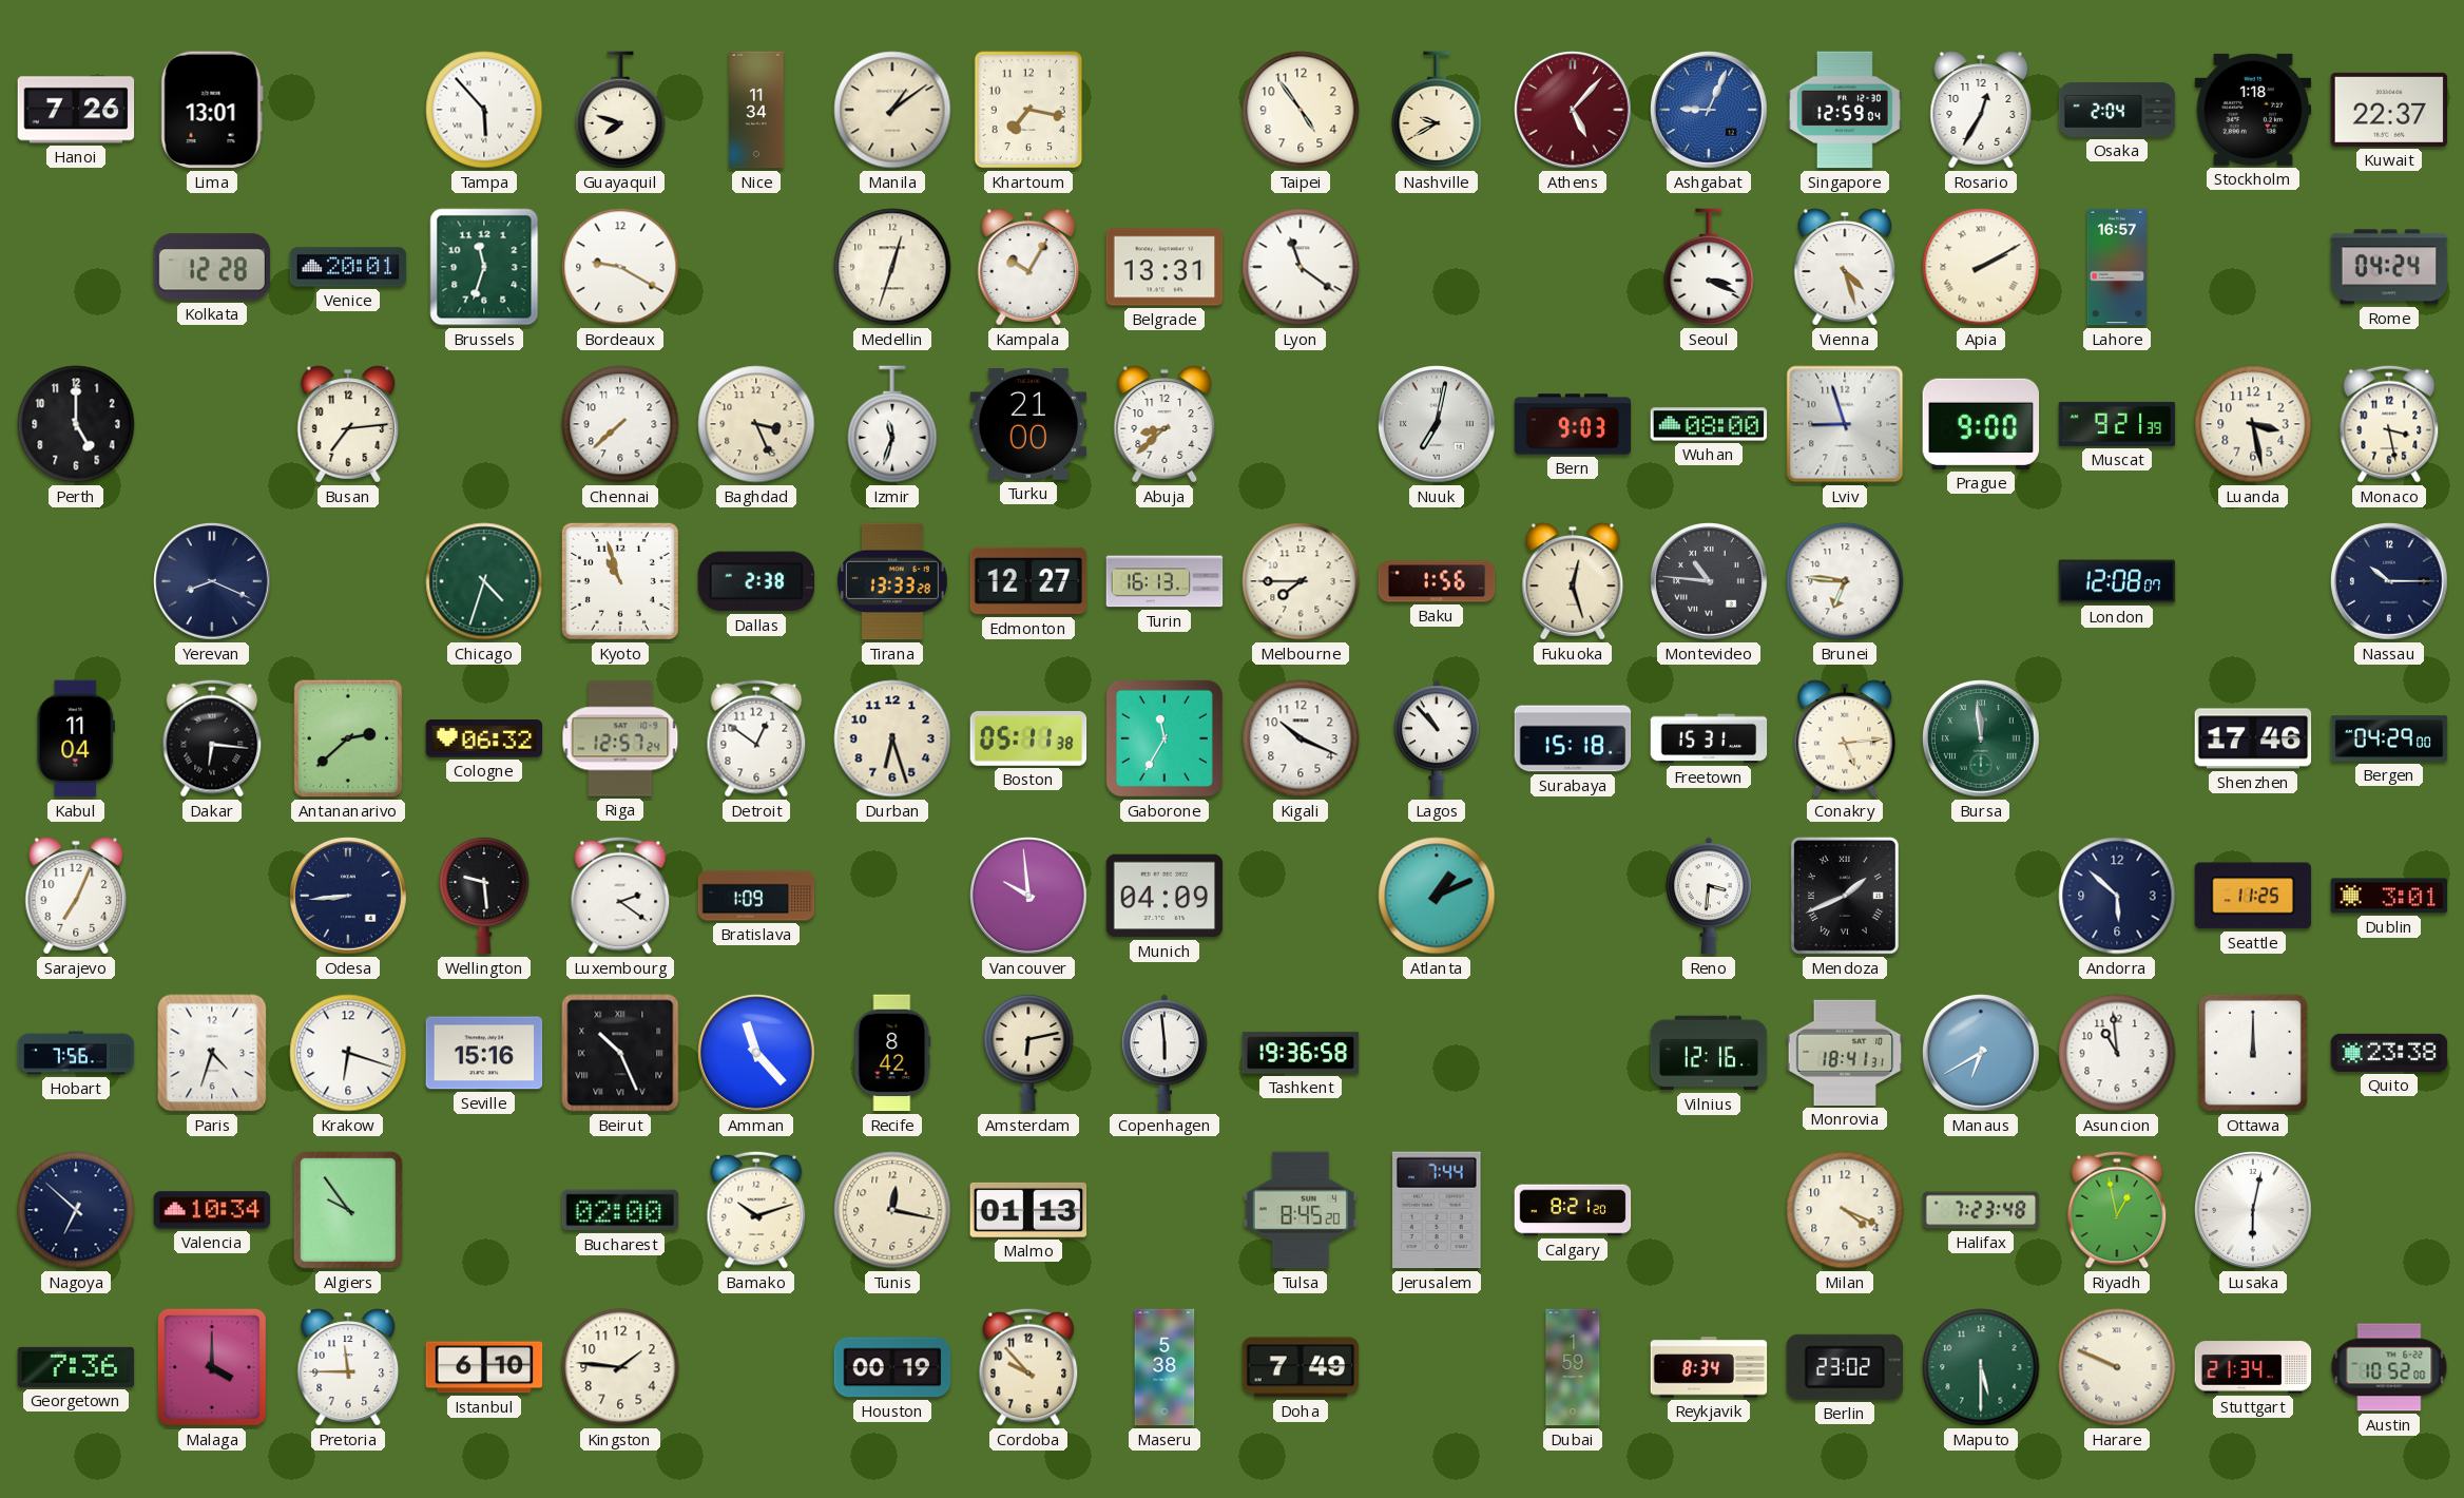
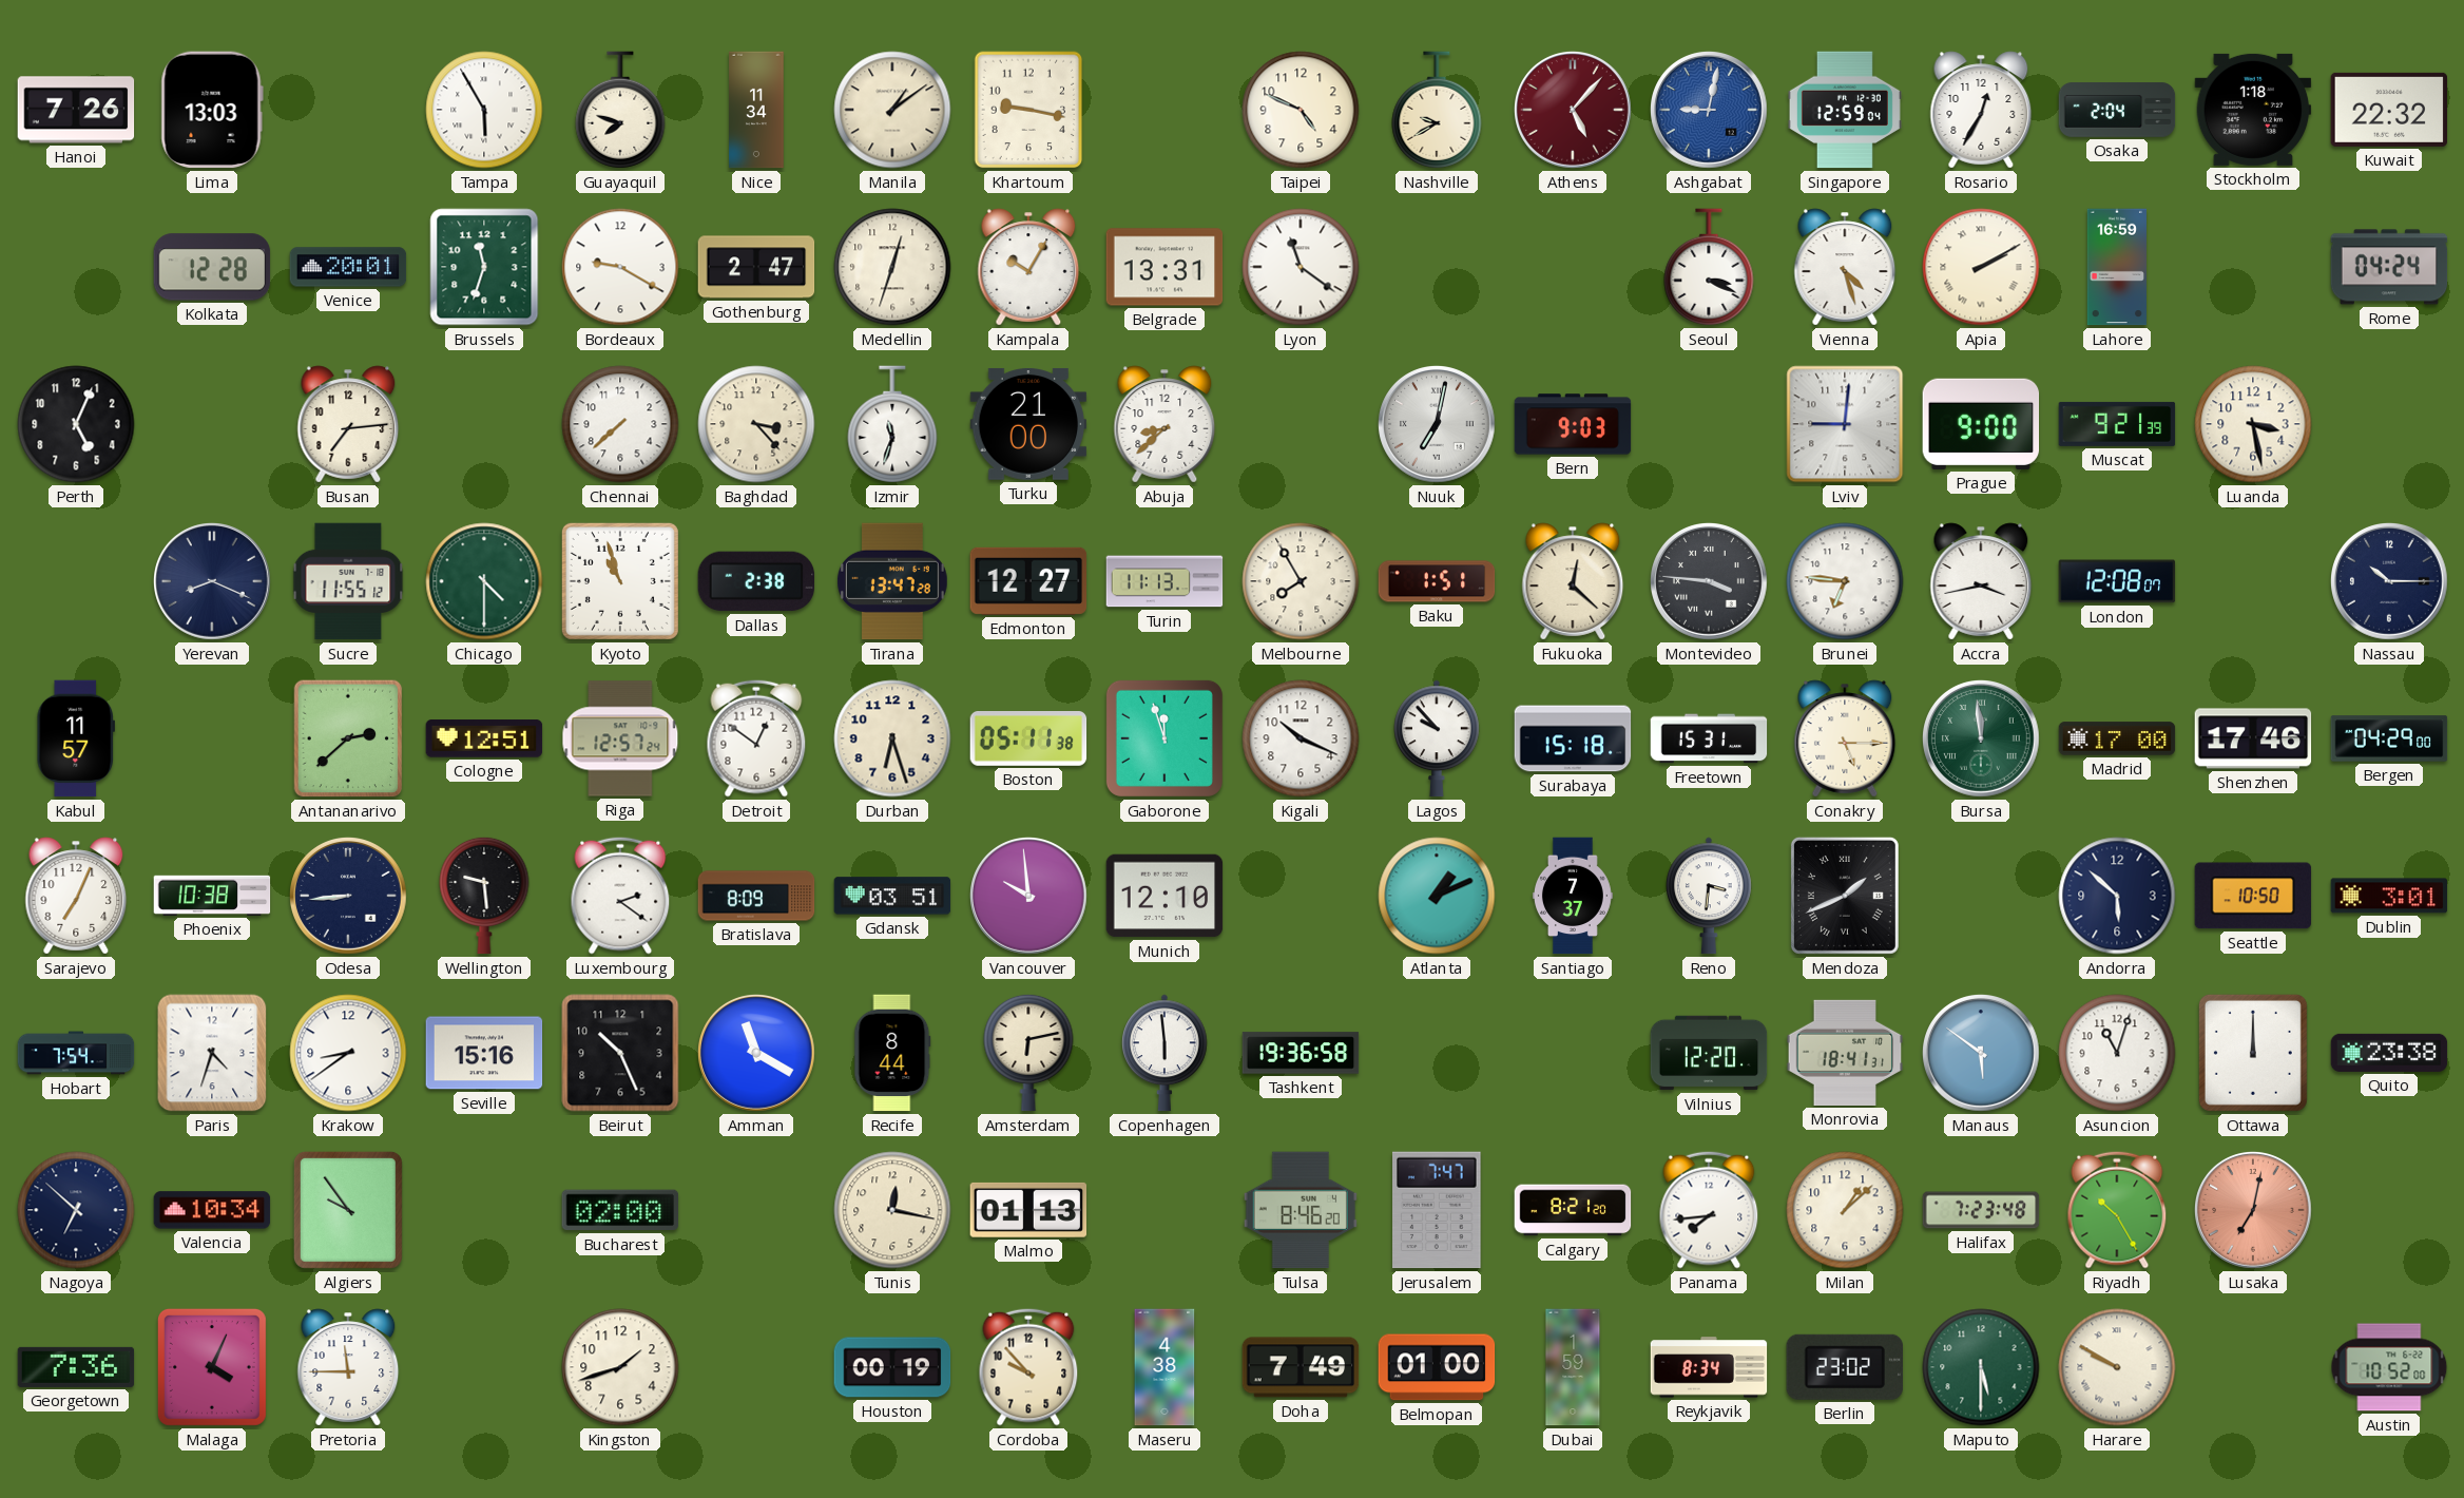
Lima: 13:01 -> 13:03 (212, 110)
Tampa: 5:53 -> 5:55 (484, 110)
Khartoum: 7:17 -> 9:17 (1028, 110)
Taipei: 4:54 -> 4:49 (1301, 110)
Ashgabat: 9:04 -> 9:02 (1710, 111)
Kuwait: 22:37 -> 22:32 (2389, 110)
Gothenburg: none -> 2:47 (756, 267)
Lahore: 16:57 -> 16:59 (2117, 267)
Perth: 5:00 -> 5:04 (76, 424)
Baghdad: 3:26 -> 3:23 (756, 424)
Wuhan: 08:00 -> none (1709, 424)
Lviv: 8:57 -> 9:01 (1845, 424)
Monaco: 3:28 -> none (2389, 424)
Sucre: none -> 11:55 (348, 581)
Chicago: 4:33 -> 4:30 (484, 581)
Tirana: 13:33 -> 13:47 (892, 581)
Turin: 16:13 -> 11:13 (1164, 581)
Melbourne: 7:45 -> 7:55 (1301, 581)
Baku: 1:56 -> 1:51 (1437, 581)
Fukuoka: 12:27 -> 12:22 (1573, 581)
Montevideo: 10:46 -> 3:46 (1710, 582)
Accra: none -> 3:43 (1981, 581)
Kabul: 11:04 -> 11:57 (75, 738)
Dakar: 6:16 -> none (212, 738)
Cologne: 06:32 -> 12:51 (484, 738)
Gaborone: 11:35 -> 11:57 (1164, 738)
Lagos: 10:53 -> 9:53 (1438, 738)
Conakry: 5:14 -> 5:15 (1845, 738)
Madrid: none -> 17:00 (2117, 738)
Phoenix: none -> 10:38 (212, 896)
Bratislava: 1:09 -> 8:09 (756, 896)
Gdansk: none -> 03:51 (892, 896)
Munich: 04:09 -> 12:10 (1164, 896)
Santiago: none -> 7:37 (1573, 896)
Seattle: 11:25 -> 10:50 (2253, 896)
Hobart: 7:56 -> 7:54 (76, 1053)
Krakow: 6:18 -> 8:39 (348, 1053)
Beirut numerals: Roman -> Arabic (620, 1053)
Amman: 11:23 -> 11:20 (757, 1054)
Recife: 8:42 -> 8:44 (892, 1053)
Vilnius: 12:16 -> 12:20 (1709, 1053)
Manaus: 6:40 -> 5:51 (1982, 1054)
Asuncion: 10:59 -> 11:03 (2117, 1053)
Bamako: 10:12 -> none (756, 1210)
Tulsa: 8:45 -> 8:46 (1301, 1210)
Jerusalem: 7:44 -> 7:47 (1437, 1210)
Panama: none -> 7:44 (1709, 1210)
Milan: 4:19 -> 1:08 (1845, 1210)
Riyadh: 12:58 -> 10:25 (2117, 1210)
Lusaka: 6:02 -> 7:02 (2254, 1211)
Lusaka dial: white -> salmon (2254, 1211)
Malaga: 4:00 -> 4:04 (212, 1367)
Istanbul: 6:10 -> none (484, 1367)
Kingston: 1:46 -> 1:42 (620, 1367)
Maseru: 5:38 -> 4:38 (1164, 1367)
Belmopan: none -> 01:00 (1437, 1367)
Harare: 9:49 -> 9:50 (2117, 1367)
Stuttgart: 21:34 -> none (2253, 1367)
